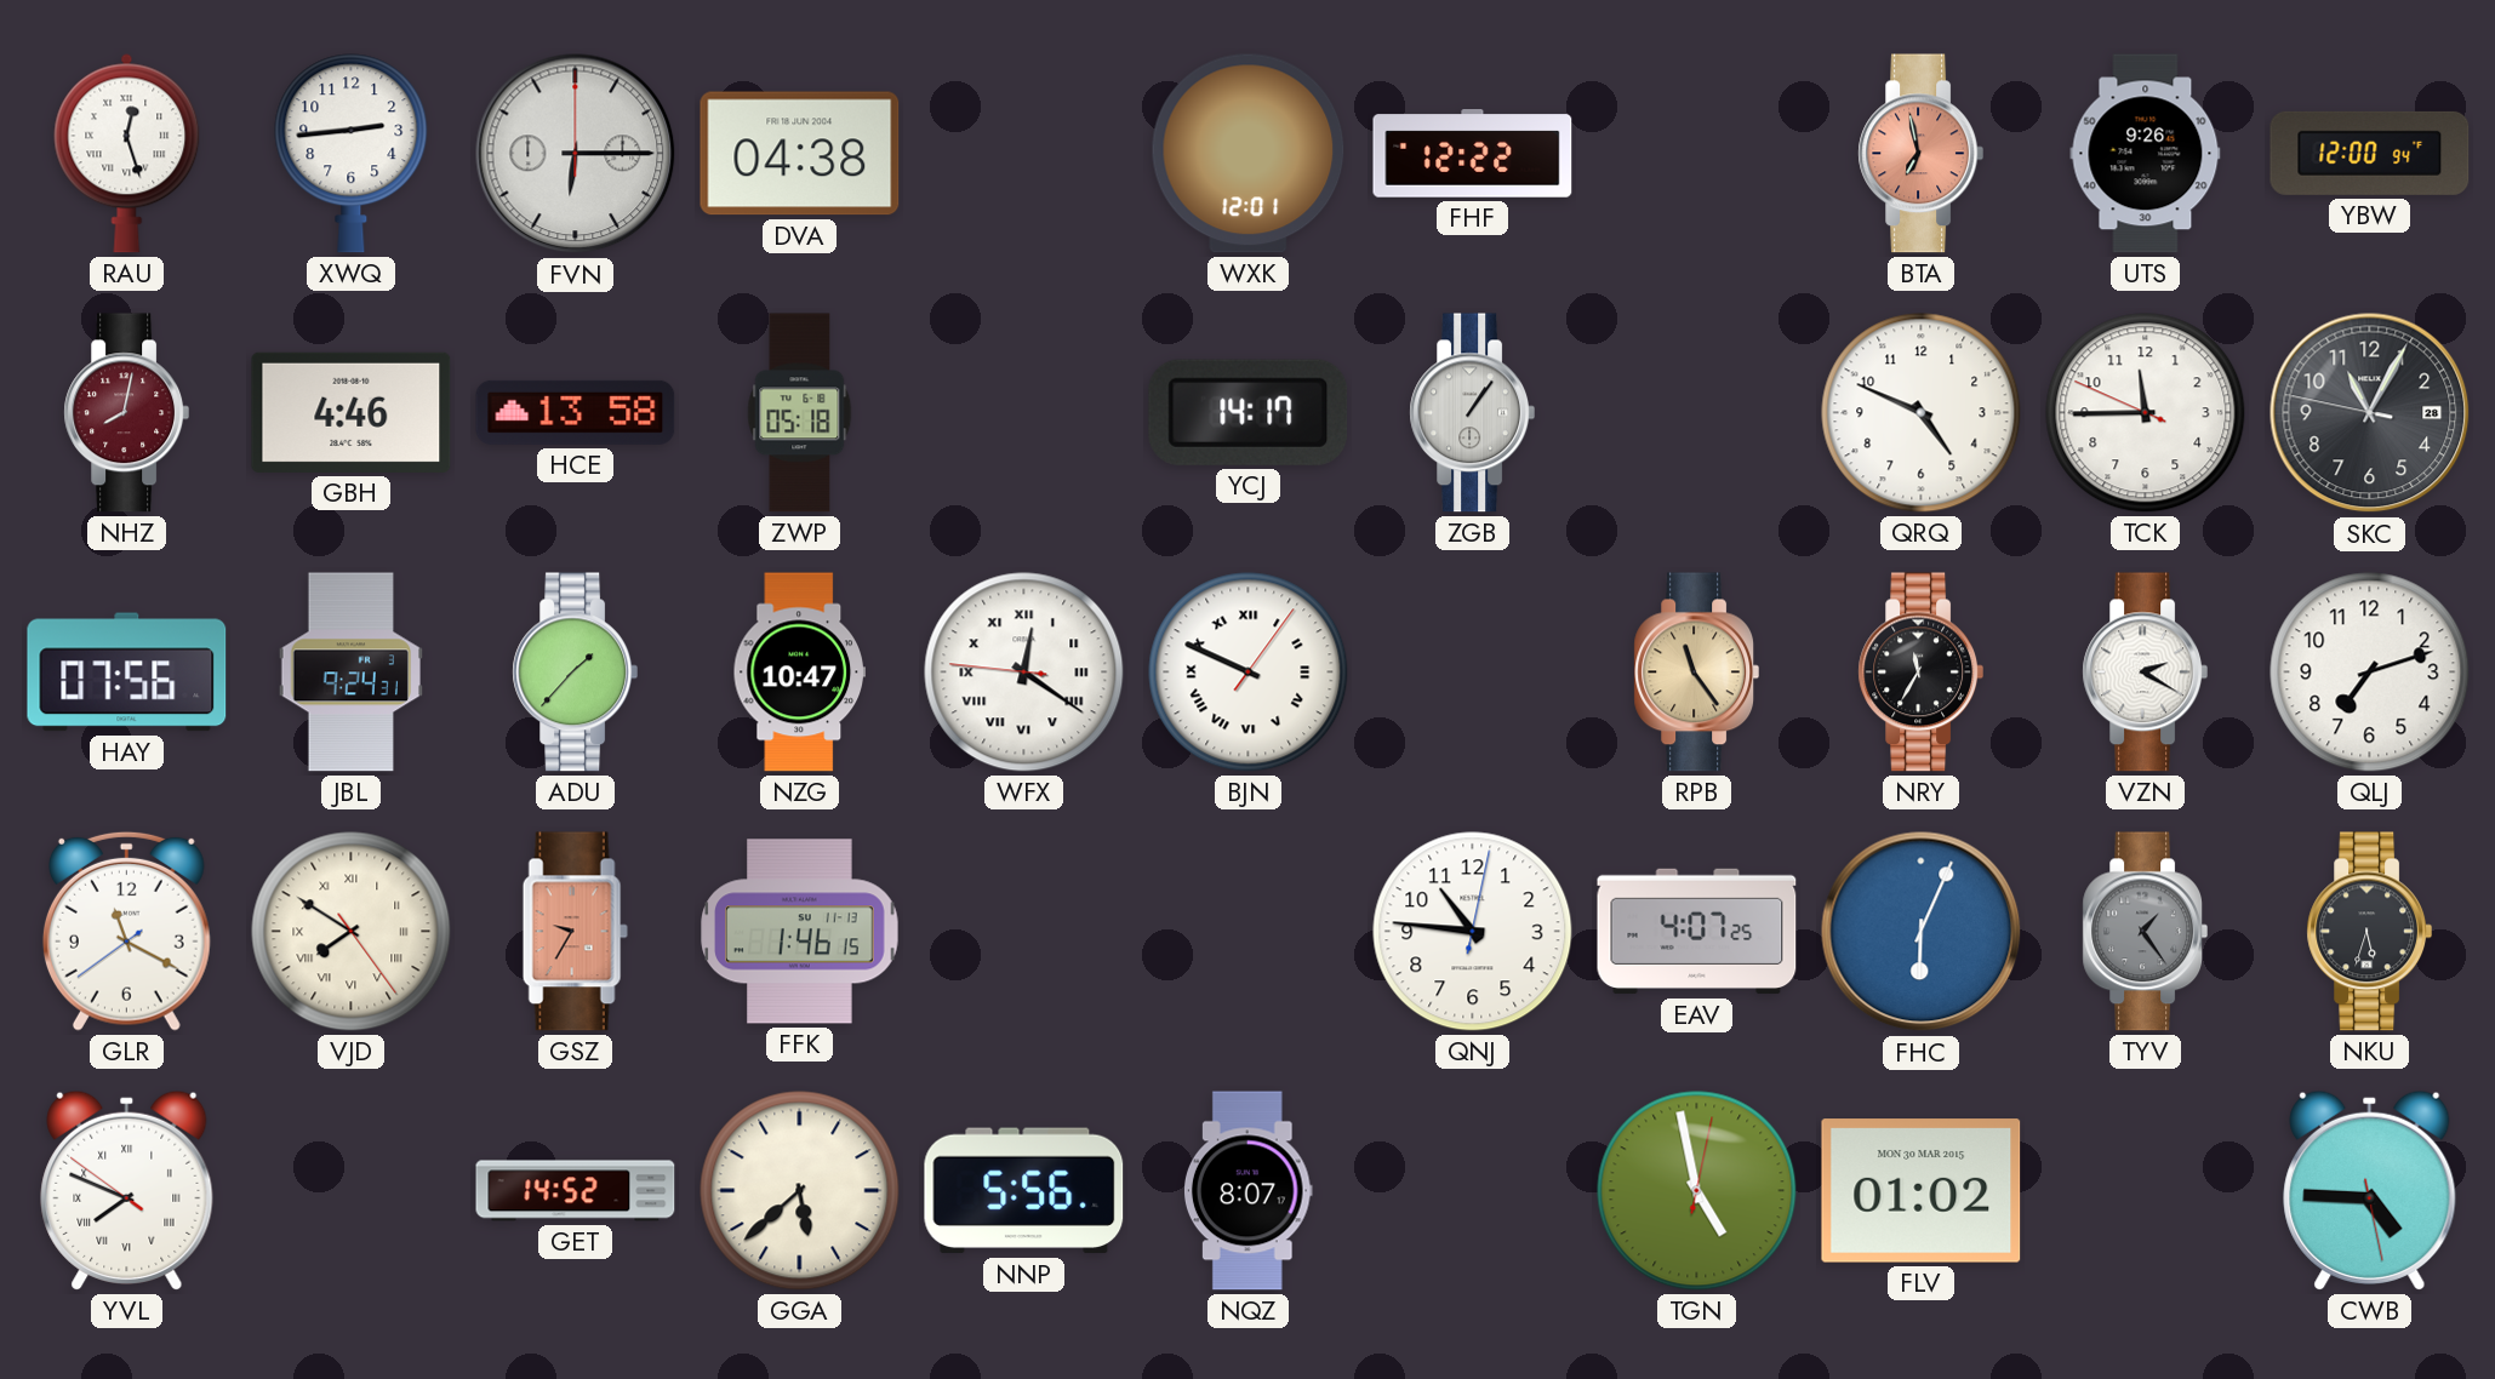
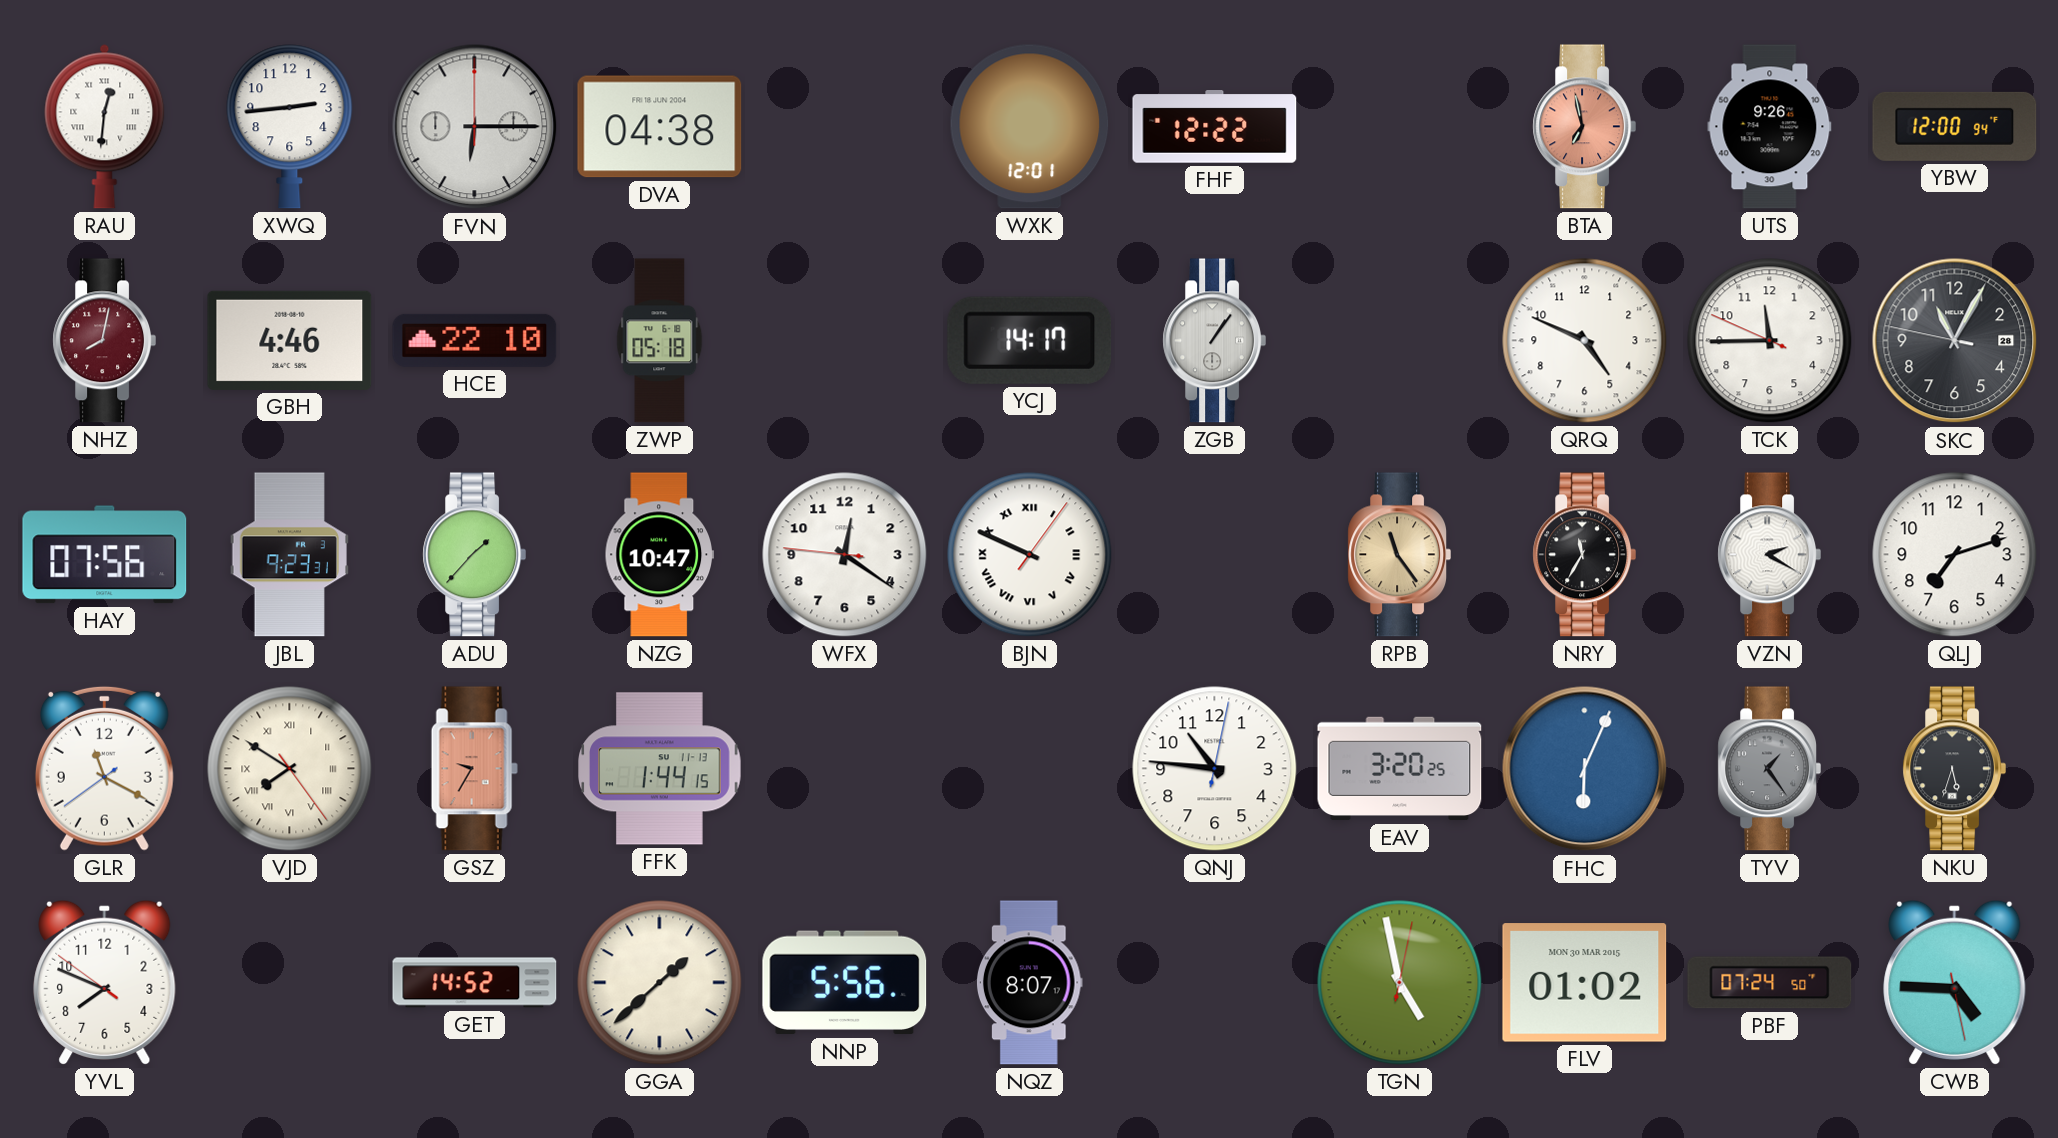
RAU: 12:27 -> 12:31 (105, 126)
HCE: 13:58 -> 22:10 (475, 340)
JBL: 9:24 -> 9:23 (290, 555)
WFX numerals: Roman -> Arabic (845, 555)
FFK: 1:46 -> 1:44 (660, 769)
EAV: 4:07 -> 3:20 (1400, 769)
YVL numerals: Roman -> Arabic (105, 982)
GGA: 5:38 -> 1:38 (660, 983)
PBF: none -> 07:24 (1770, 983)
